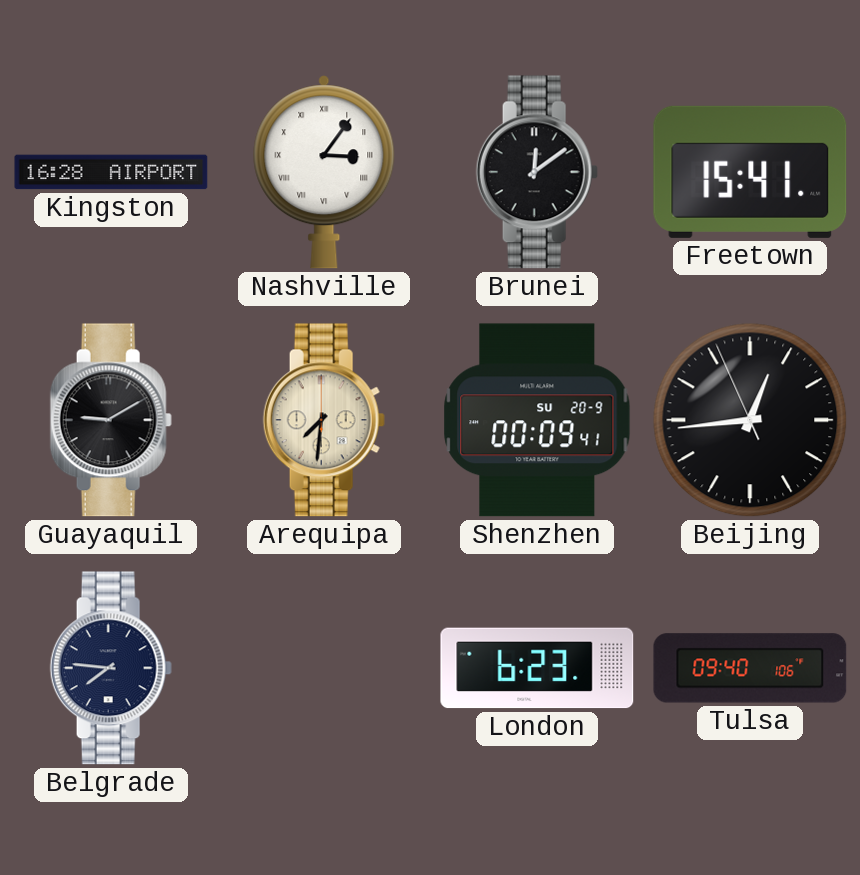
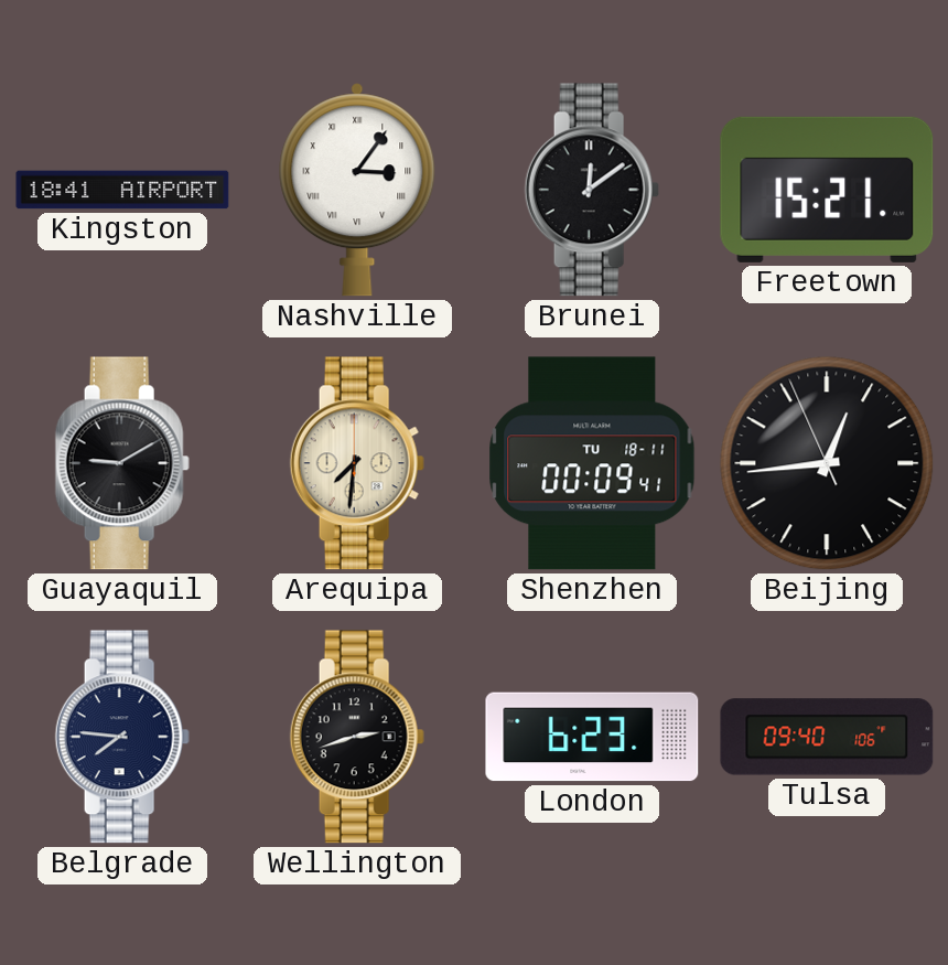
Kingston: 16:28 -> 18:41 (122, 190)
Freetown: 15:41 -> 15:21 (827, 190)
Shenzhen date: SU 20-9 -> TU 18-11 (592, 463)
Wellington: none -> 2:42 (357, 737)
